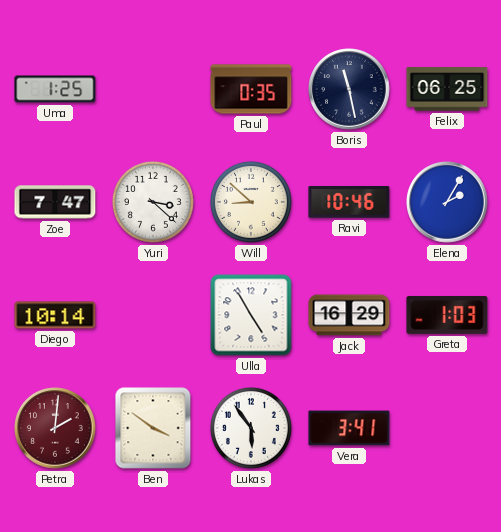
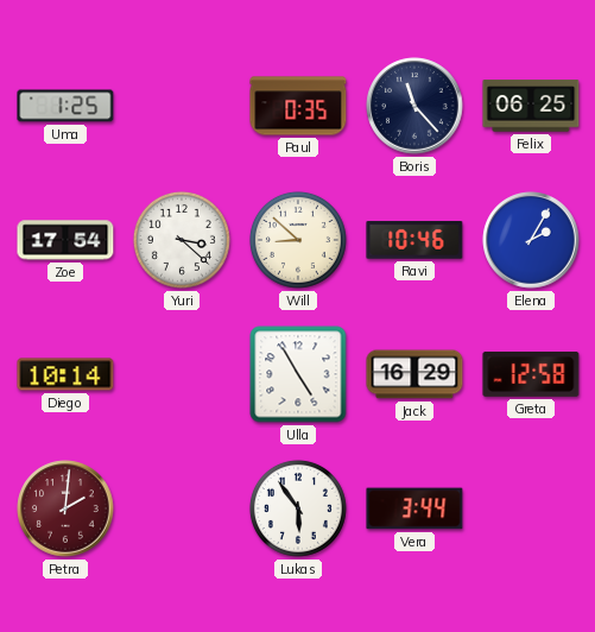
Boris: 11:28 -> 11:23 (414, 106)
Zoe: 7:47 -> 17:54 (65, 240)
Greta: 1:03 -> 12:58 (531, 374)
Ben: 3:51 -> none (153, 428)
Vera: 3:41 -> 3:44 (414, 508)
